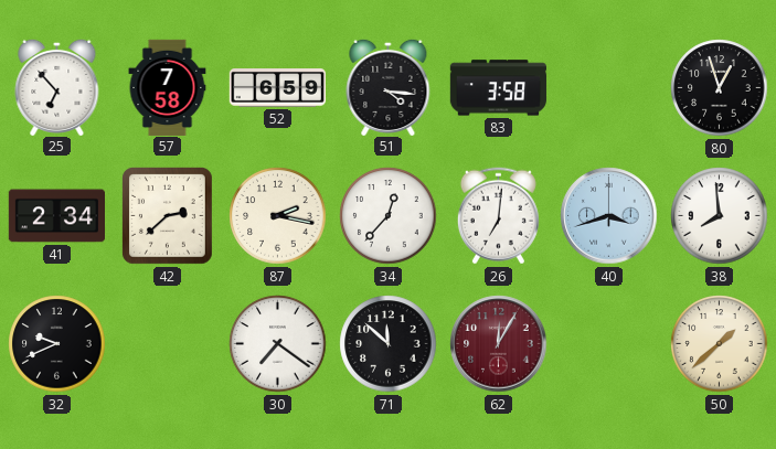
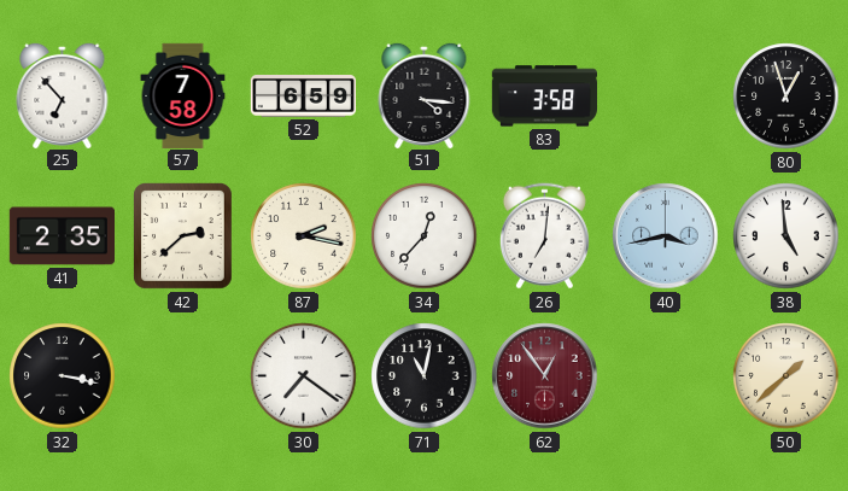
41: 2:34 -> 2:35 (62, 236)
40: 3:42 -> 3:43 (666, 236)
38: 7:59 -> 4:59 (786, 236)
32: 9:41 -> 3:17 (63, 376)
71: 11:52 -> 11:02 (425, 376)
62: 12:05 -> 12:54 (545, 376)
